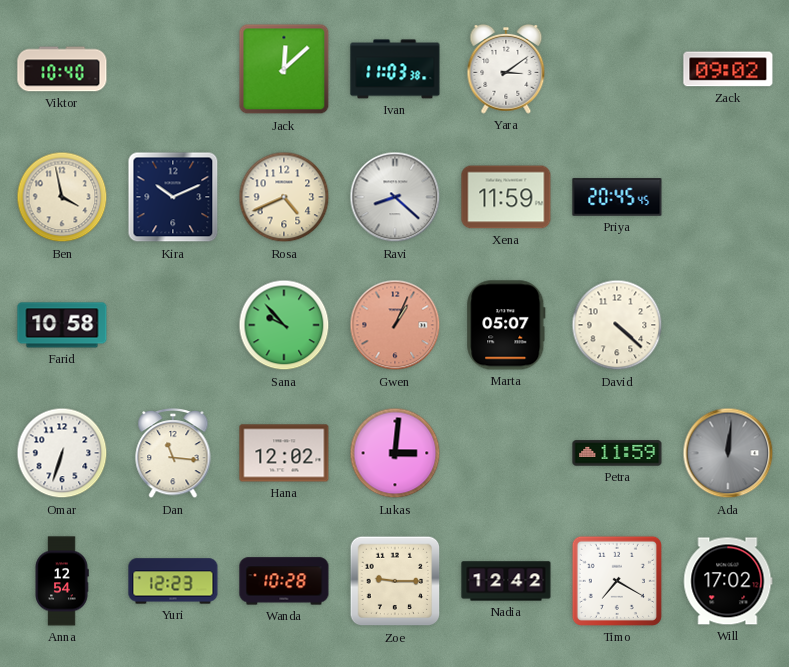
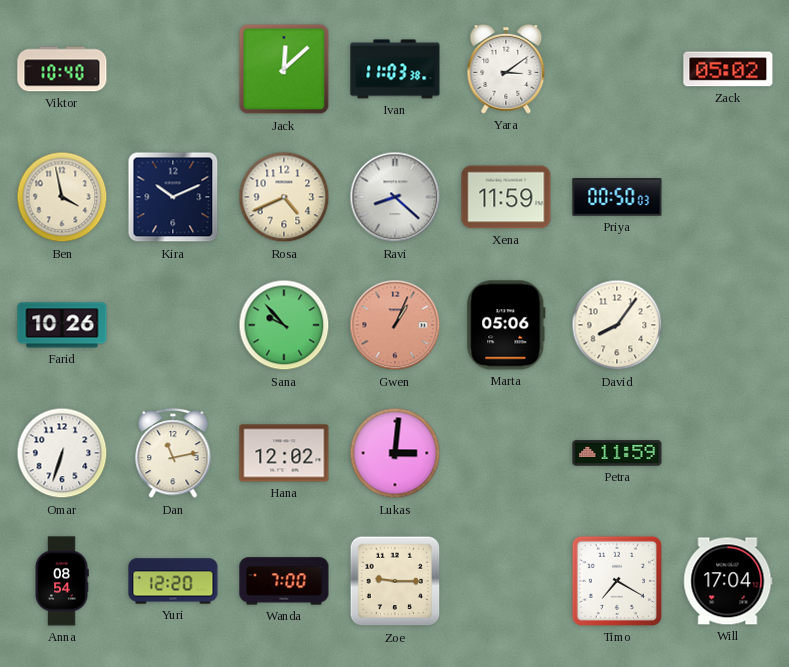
Zack: 09:02 -> 05:02 (728, 69)
Priya: 20:45 -> 00:50 (617, 197)
Farid: 10:58 -> 10:26 (62, 325)
Marta: 05:07 -> 05:06 (506, 325)
David: 4:22 -> 8:06 (617, 325)
Dan: 11:16 -> 11:13 (173, 453)
Ada: 12:01 -> none (728, 453)
Anna: 12:54 -> 08:54 (62, 581)
Yuri: 12:23 -> 12:20 (173, 581)
Wanda: 10:28 -> 7:00 (284, 581)
Nadia: 12:42 -> none (506, 581)
Will: 17:02 -> 17:04 (728, 581)
